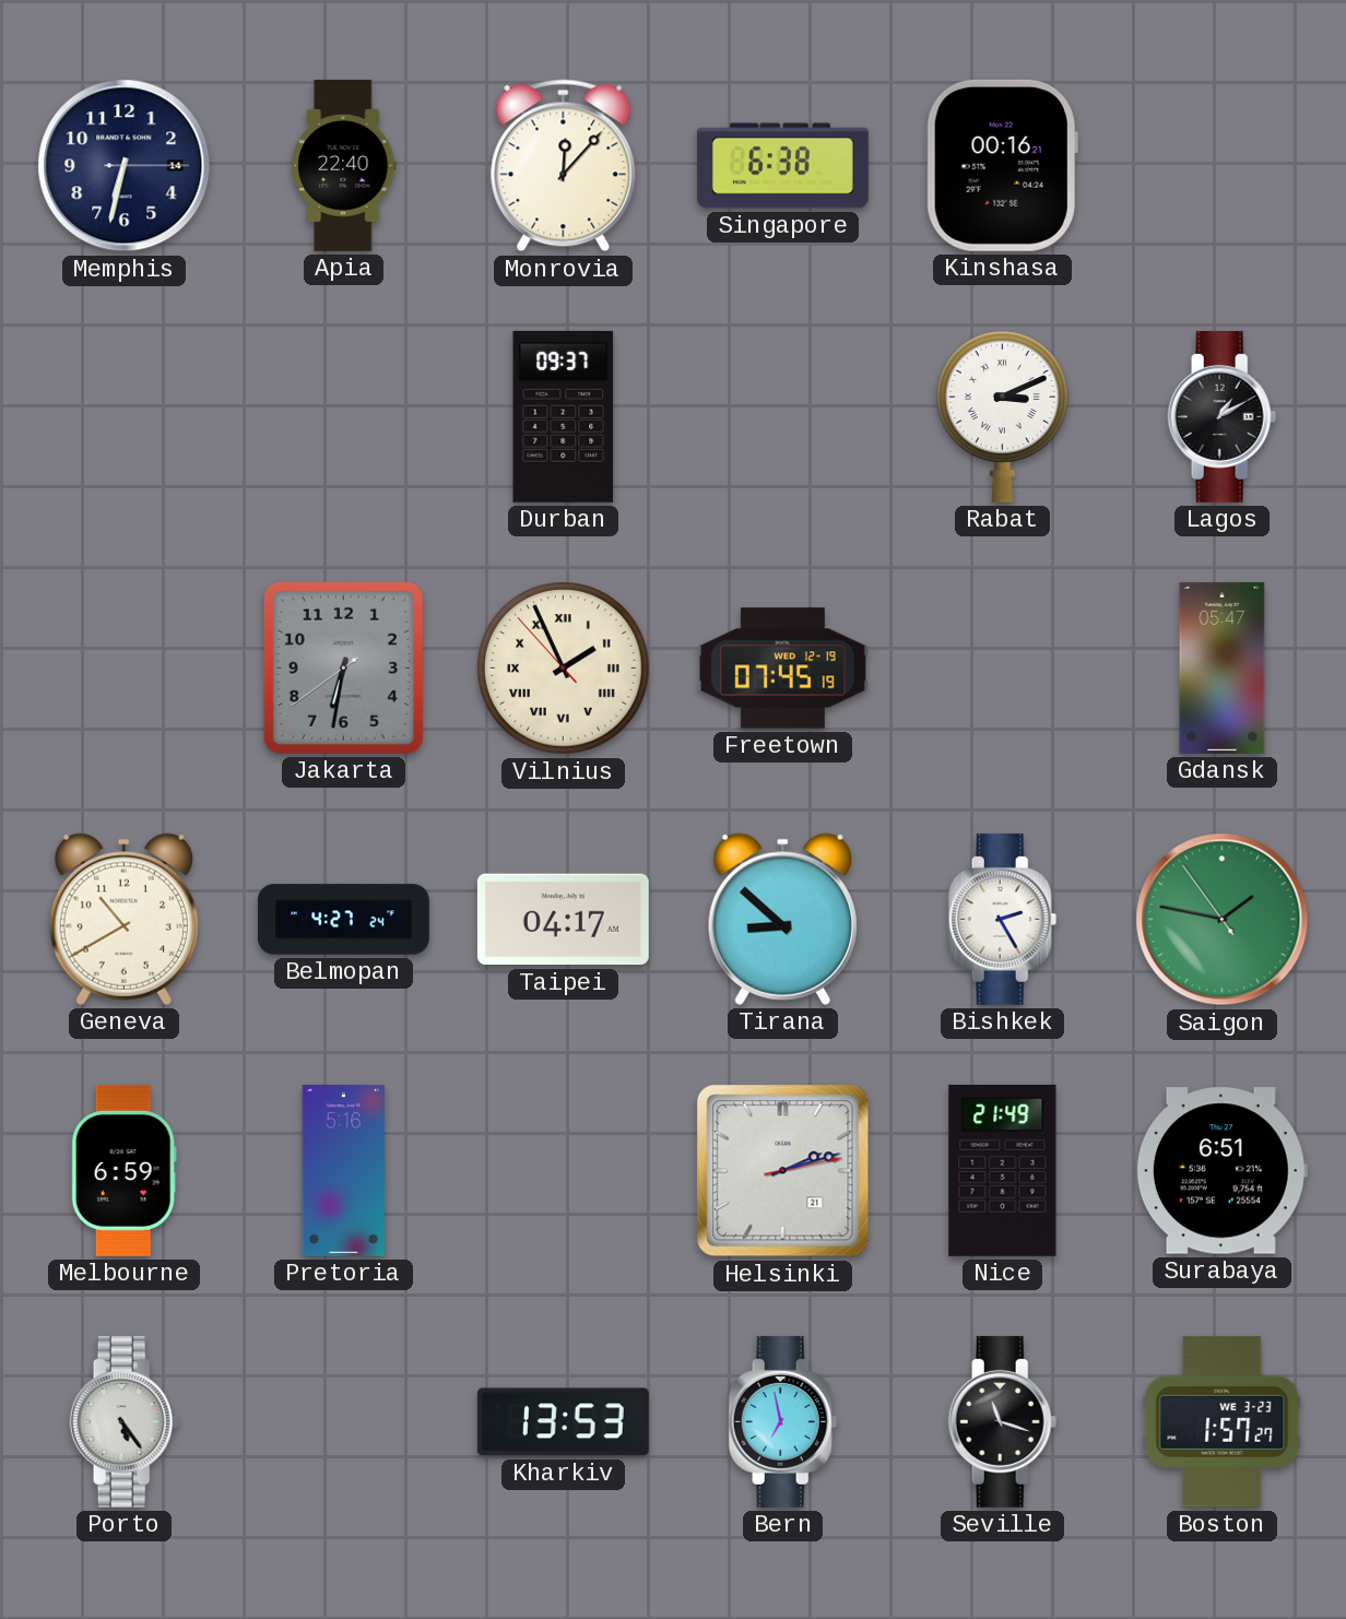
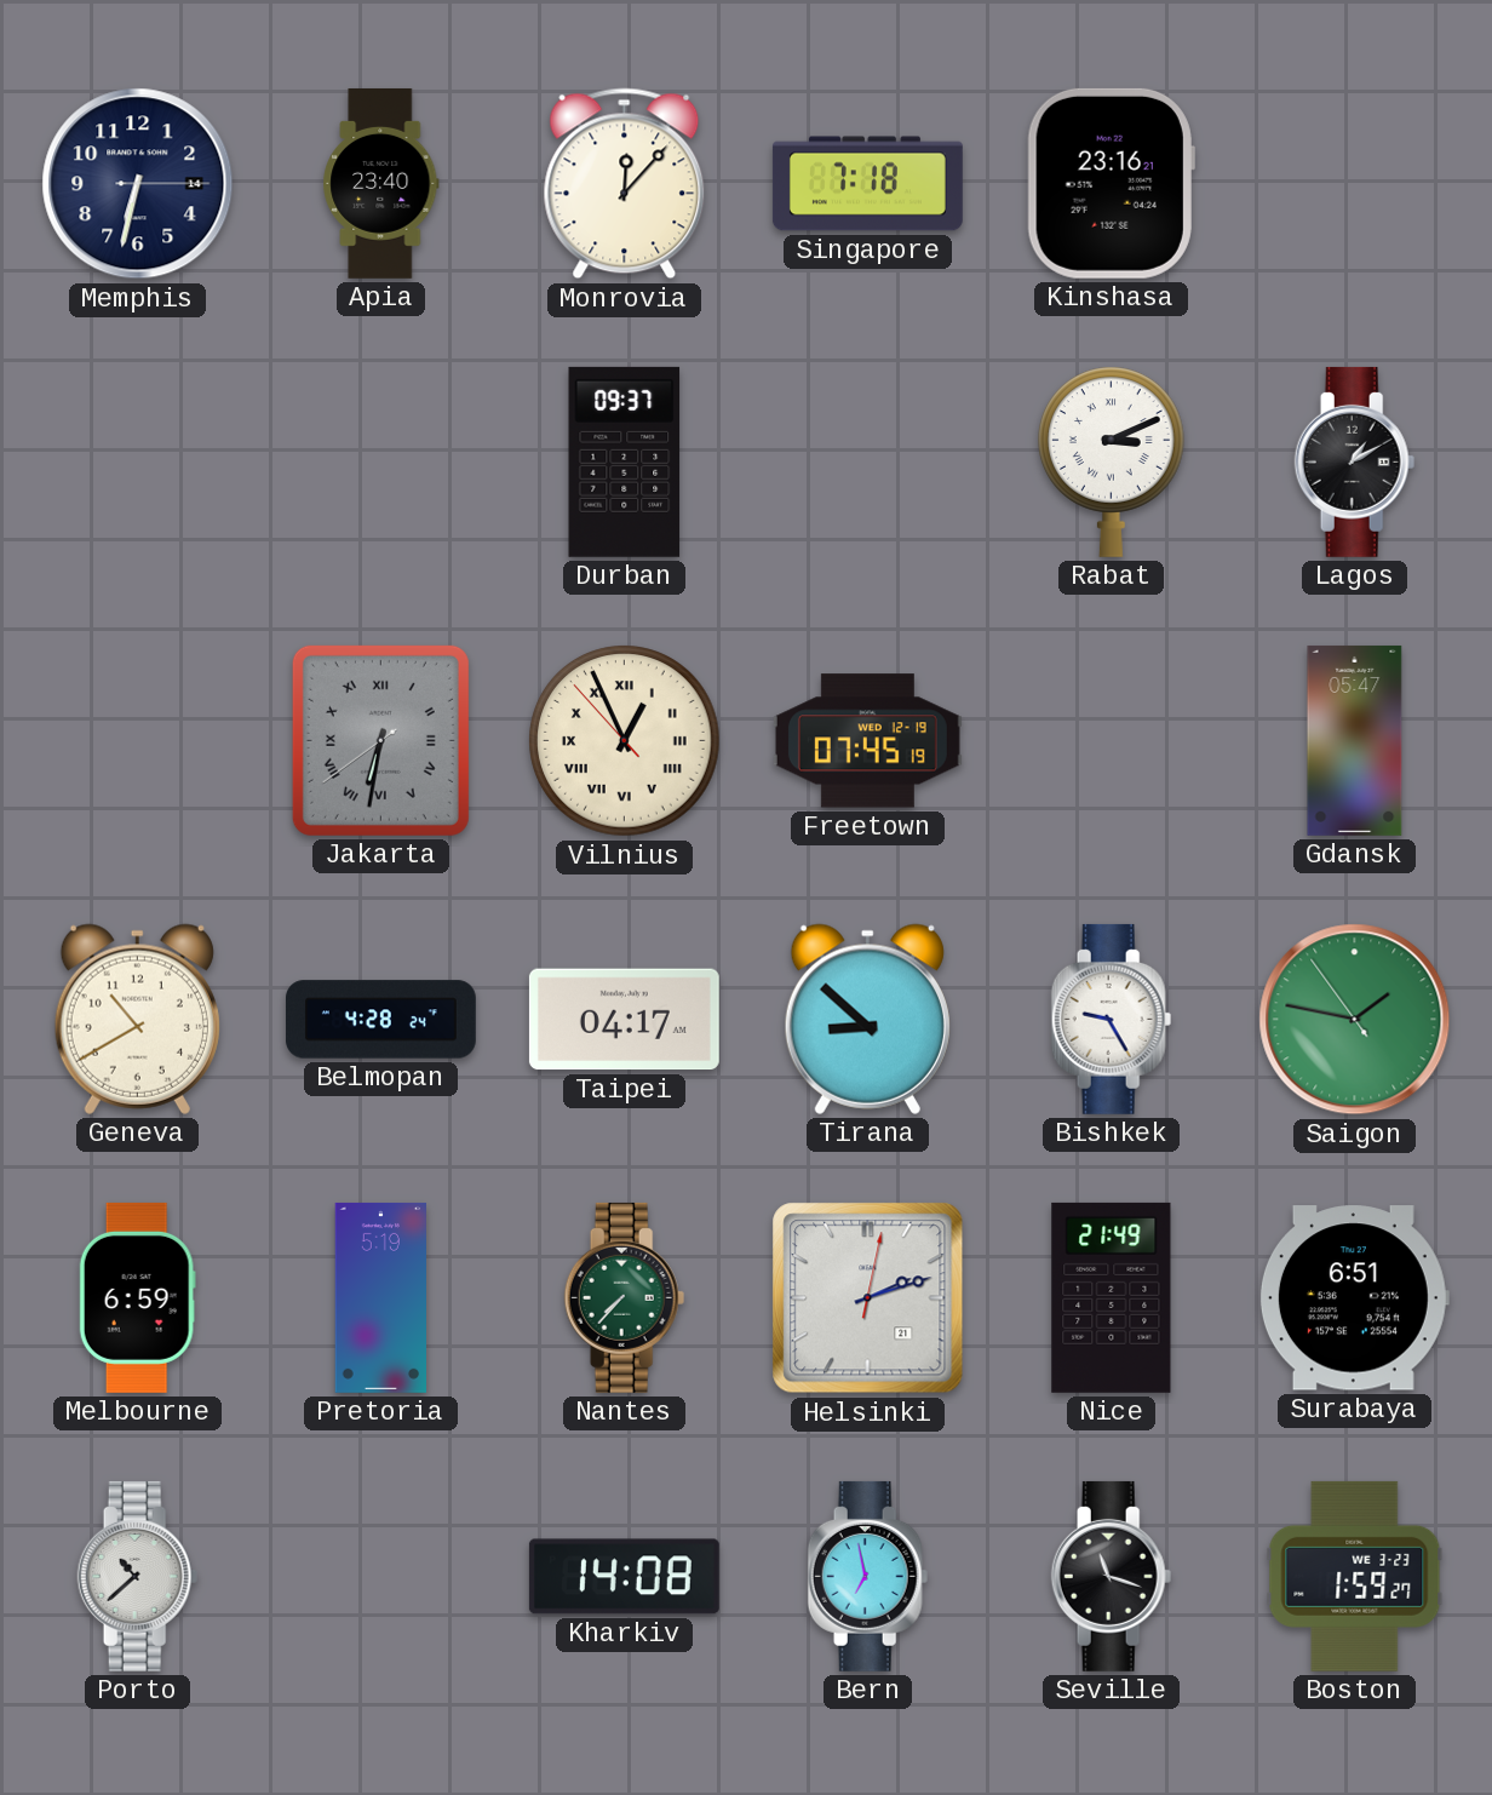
Apia: 22:40 -> 23:40 (381, 183)
Singapore: 6:38 -> 7:18 (867, 184)
Kinshasa: 00:16 -> 23:16 (1111, 183)
Jakarta numerals: Arabic -> Roman (380, 740)
Vilnius: 1:55 -> 12:55 (625, 741)
Belmopan: 4:27 -> 4:28 (380, 1020)
Bishkek: 2:25 -> 9:25 (1112, 1019)
Pretoria: 5:16 -> 5:19 (381, 1297)
Nantes: none -> 7:37 (625, 1297)
Helsinki: 2:12:13 -> 2:12:02 (868, 1298)
Porto: 5:24 -> 10:38 (138, 1576)
Kharkiv: 13:53 -> 14:08 (624, 1577)
Boston: 1:57 -> 1:59 (1355, 1576)
